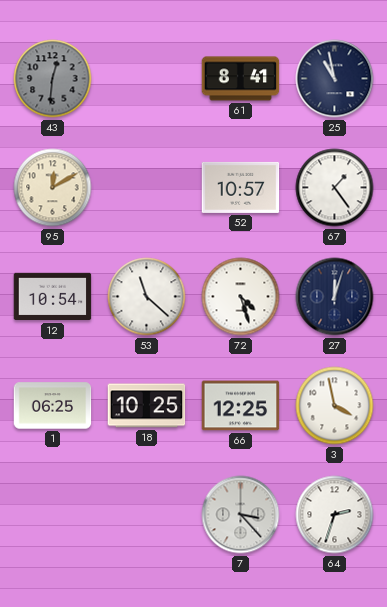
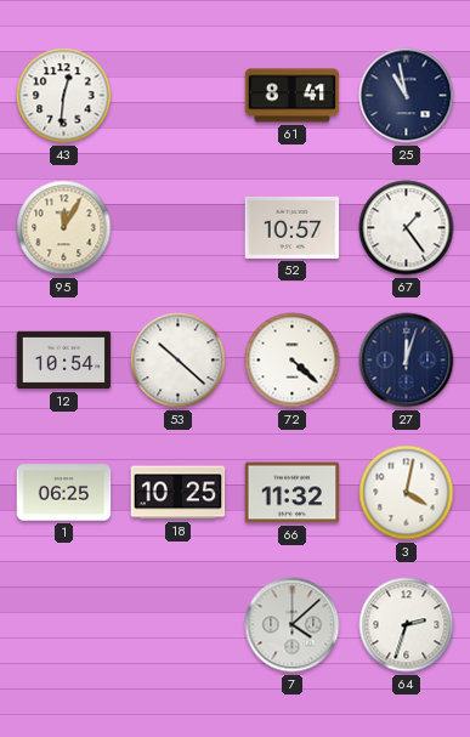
43 dial: grey -> white (64, 96)
95: 12:10 -> 12:05 (64, 228)
53: 11:22 -> 10:22 (179, 361)
72: 4:27 -> 4:22 (293, 361)
66: 12:25 -> 11:32 (293, 493)
3: 3:58 -> 4:02 (407, 493)
7: 3:23 -> 4:08 (293, 625)
